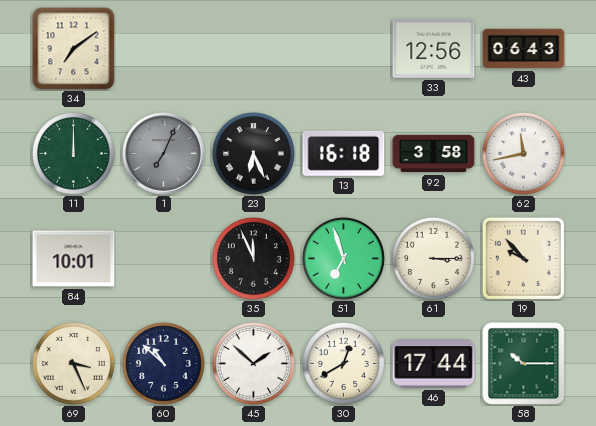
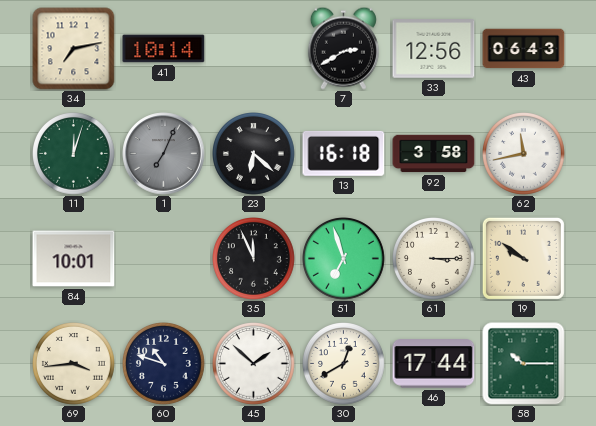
34: 7:09 -> 7:13 (74, 49)
41: none -> 10:14 (164, 49)
7: none -> 2:40 (343, 48)
11: 12:00 -> 12:03 (74, 154)
23: 6:26 -> 6:22 (254, 154)
19: 9:53 -> 9:51 (523, 258)
69: 3:26 -> 3:44 (74, 364)
60: 10:52 -> 10:48 (164, 364)
